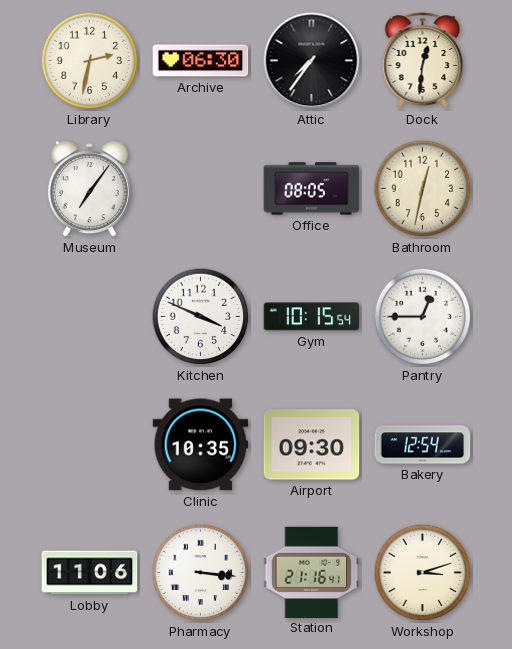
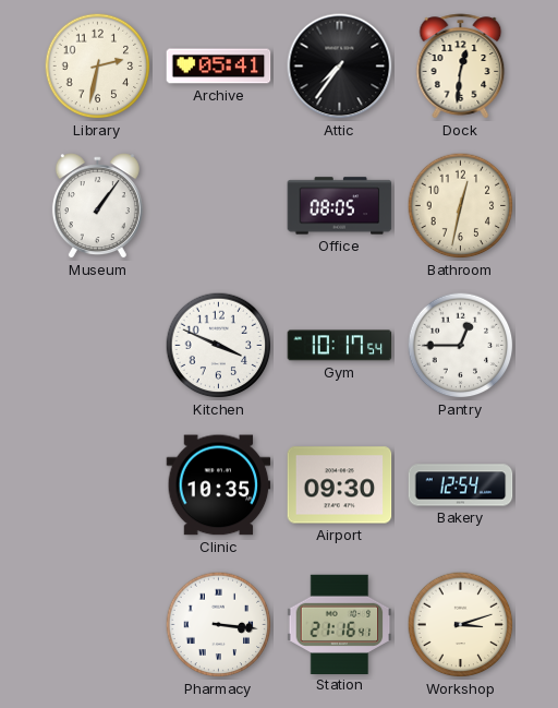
Archive: 06:30 -> 05:41 (219, 67)
Museum: 7:06 -> 1:06 (97, 206)
Gym: 10:15 -> 10:17 (340, 346)
Lobby: 11:06 -> none (90, 573)
